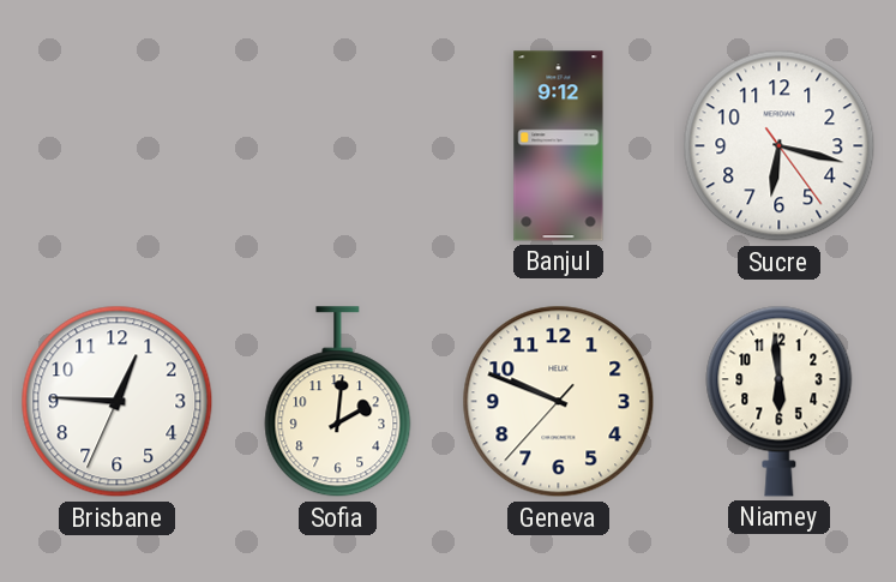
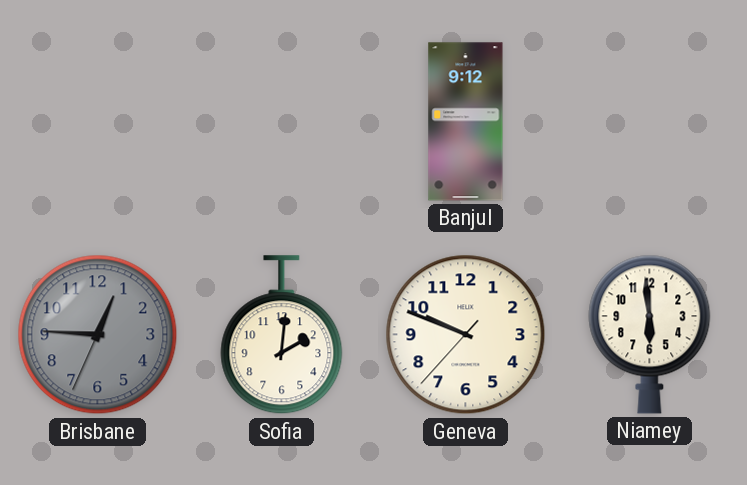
Sucre: 6:17 -> none (780, 146)
Brisbane dial: white -> grey (98, 335)
